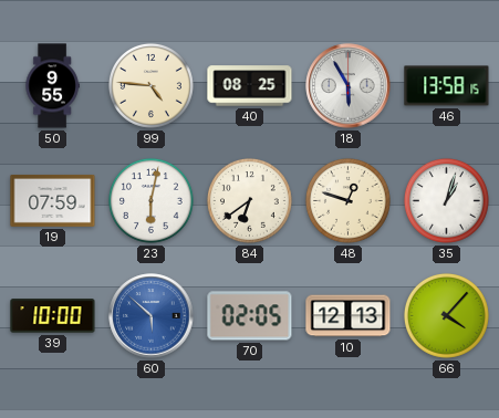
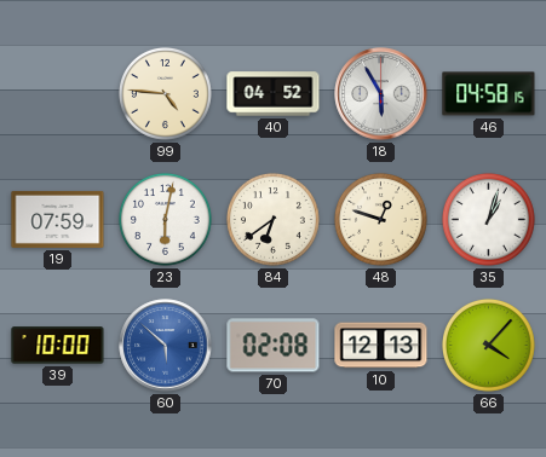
50: 9:55 -> none (52, 86)
40: 08:25 -> 04:52 (274, 94)
46: 13:58 -> 04:58 (489, 94)
70: 02:05 -> 02:08 (274, 346)
